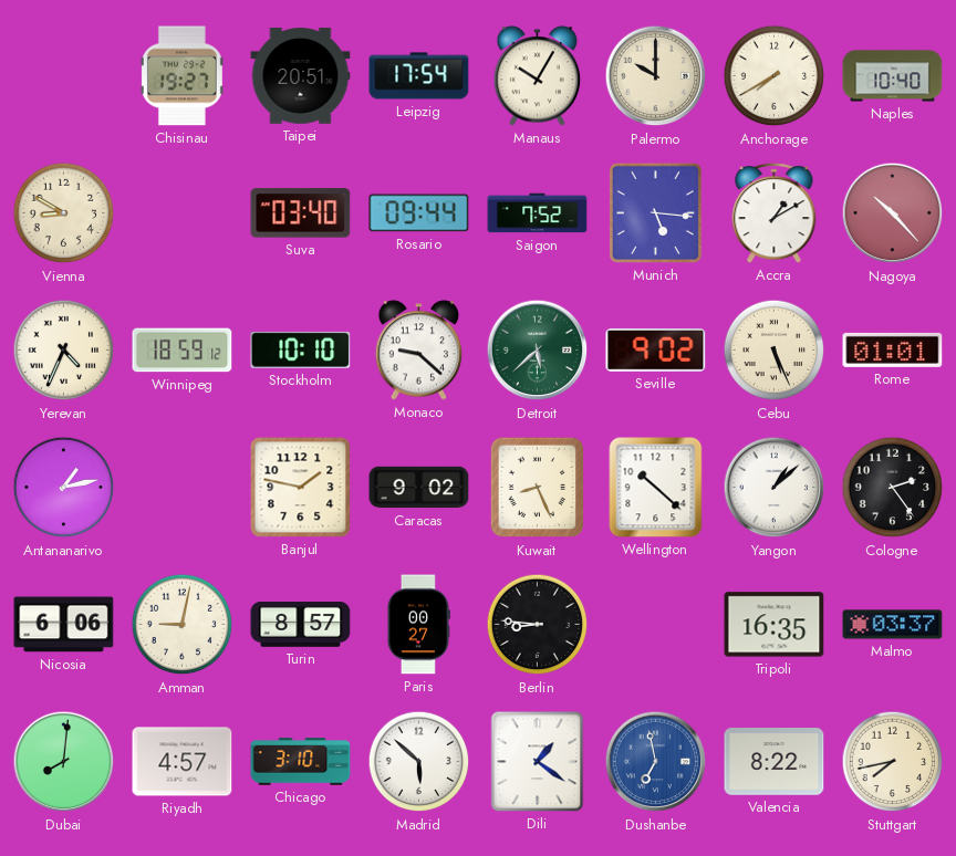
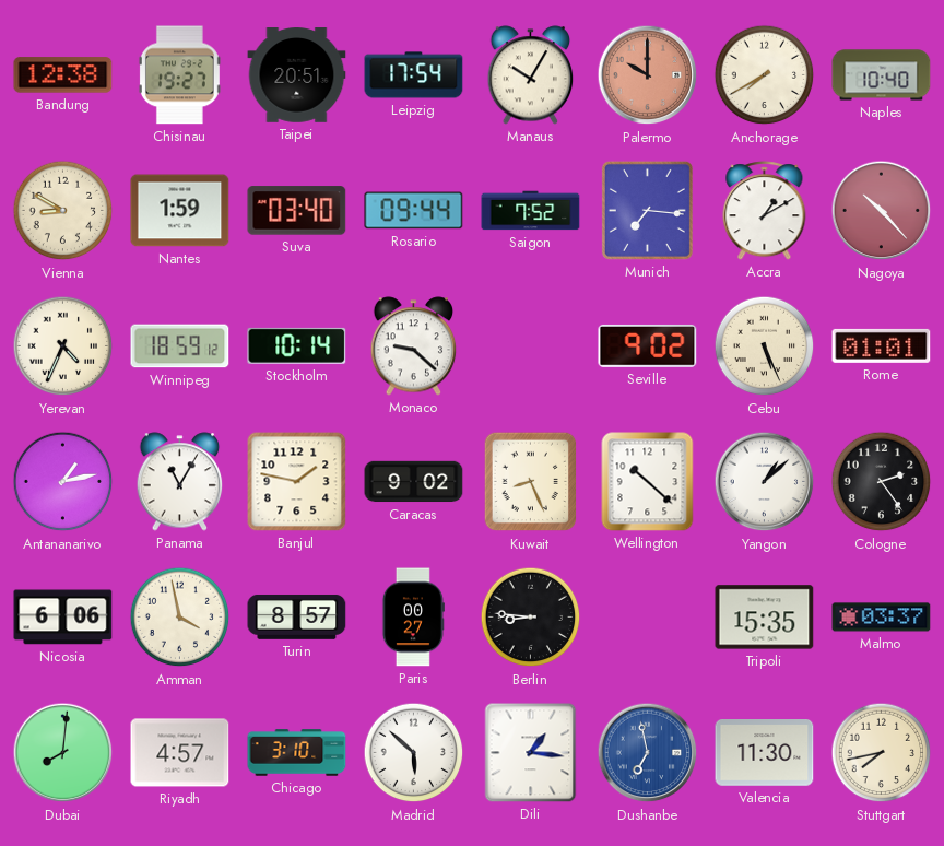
Bandung: none -> 12:38 (63, 75)
Palermo dial: cream -> salmon (648, 75)
Nantes: none -> 1:59 (180, 211)
Munich: 5:16 -> 7:16 (647, 210)
Stockholm: 10:10 -> 10:14 (297, 345)
Detroit: 5:38 -> none (538, 351)
Panama: none -> 11:05 (180, 482)
Amman: 9:02 -> 3:58 (180, 618)
Tripoli: 16:35 -> 15:35 (765, 618)
Dili: 1:21 -> 1:16 (531, 753)
Valencia: 8:22 -> 11:30 (765, 753)
